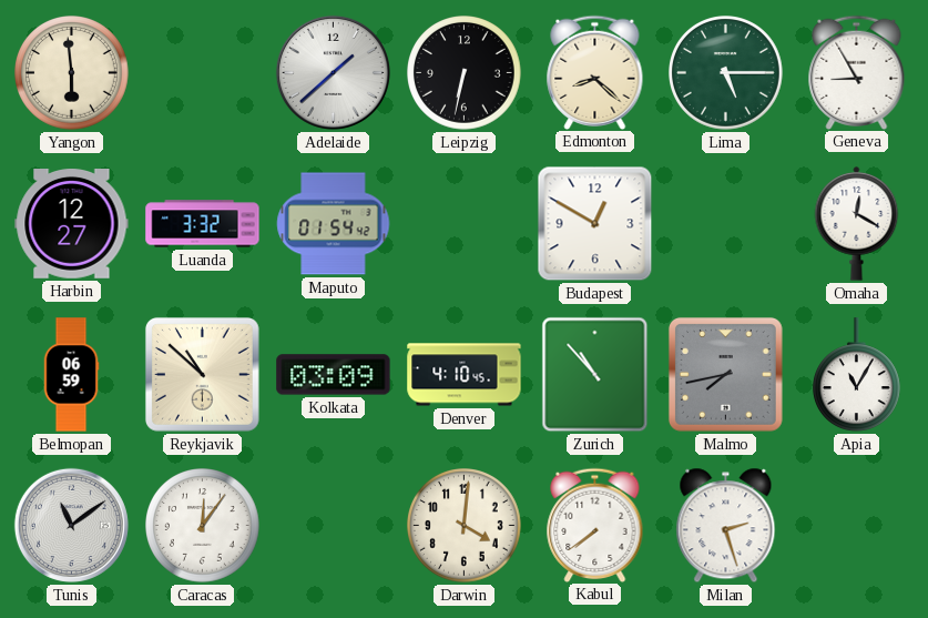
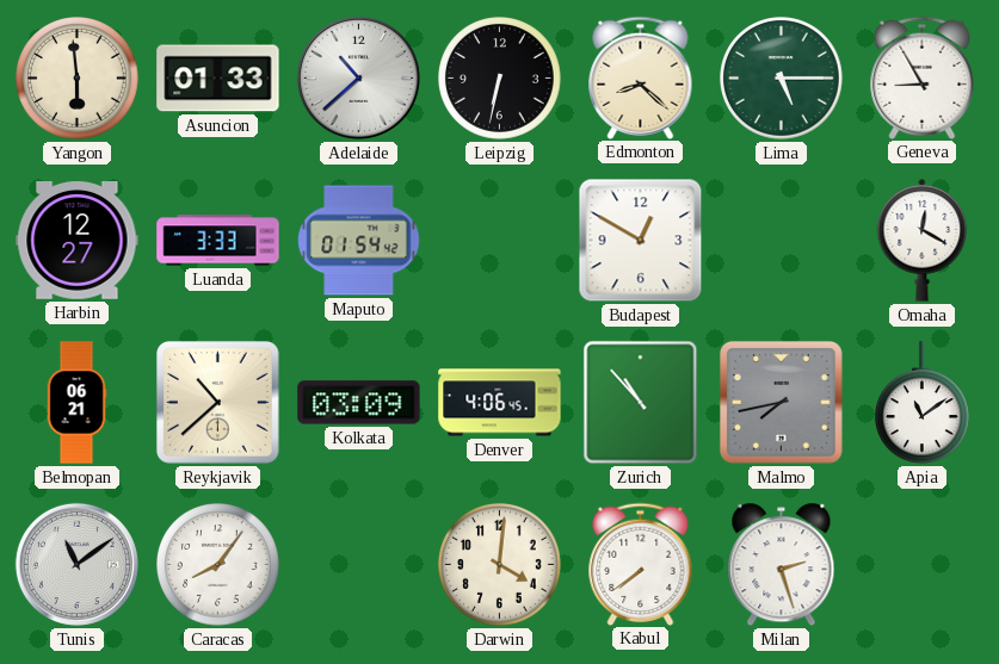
Asuncion: none -> 01:33 (218, 79)
Adelaide: 1:38 -> 10:38 (358, 77)
Luanda: 3:32 -> 3:33 (218, 241)
Belmopan: 06:59 -> 06:21 (76, 403)
Reykjavik: 10:52 -> 10:38 (217, 402)
Denver: 4:10 -> 4:06 (500, 403)
Apia: 11:05 -> 11:09 (921, 403)
Caracas: 12:06 -> 8:06 (218, 565)
